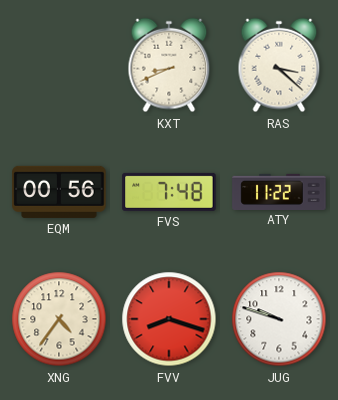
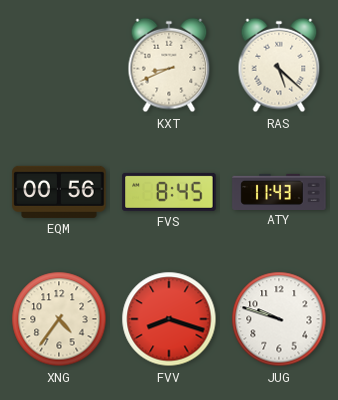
RAS: 3:22 -> 5:22 (279, 65)
FVS: 7:48 -> 8:45 (169, 192)
ATY: 11:22 -> 11:43 (279, 191)
